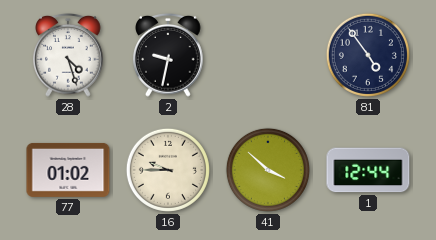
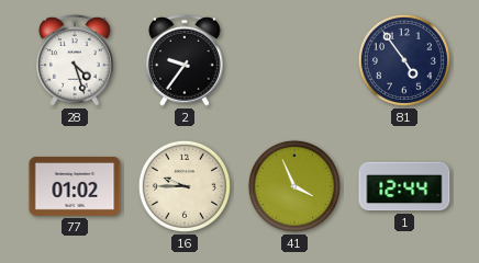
2: 9:32 -> 9:36 (185, 61)
41: 3:52 -> 3:56 (294, 186)
